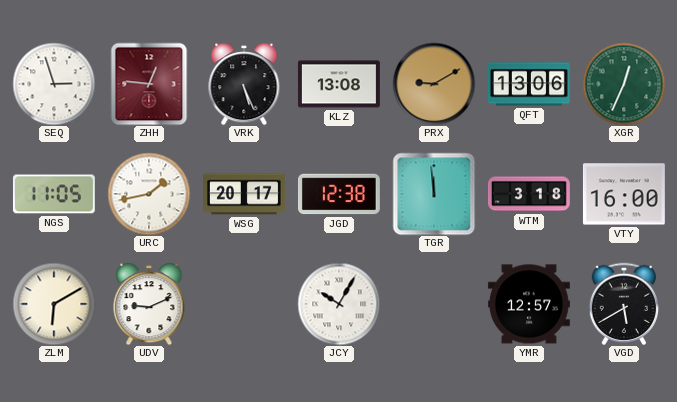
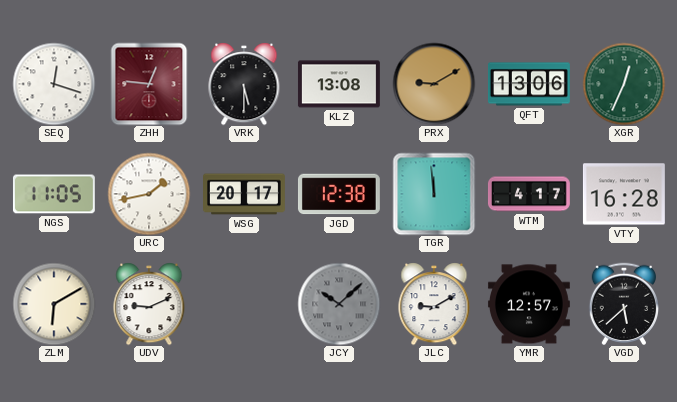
SEQ: 2:57 -> 12:18 (54, 84)
VRK: 5:26 -> 5:30 (244, 84)
WTM: 3:18 -> 4:17 (529, 194)
VTY: 16:00 -> 16:28 (624, 194)
JCY: 10:05 -> 10:08 (339, 304)
JCY dial: white -> grey (339, 304)
JLC: none -> 9:10 (434, 304)
VGD: 5:40 -> 5:38 (623, 304)
